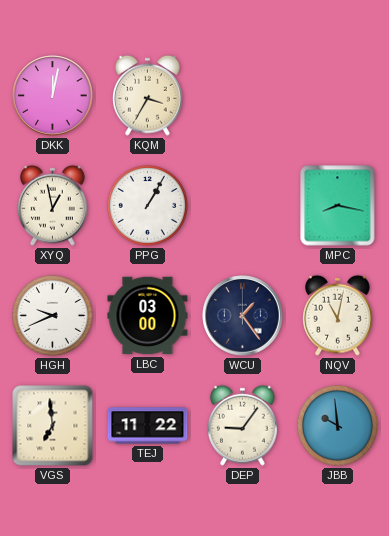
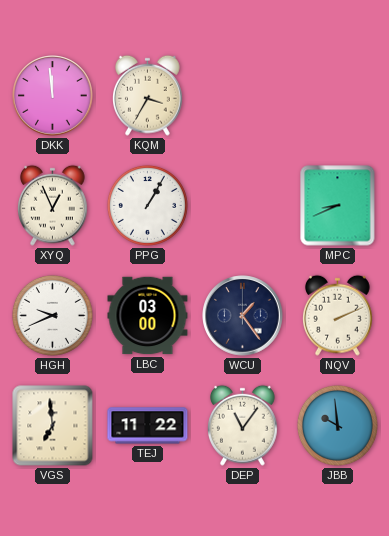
DKK: 12:02 -> 11:59 (53, 96)
XYQ: 12:58 -> 12:56 (53, 205)
MPC: 8:17 -> 8:41 (338, 206)
NQV: 11:02 -> 2:11 (338, 315)
DEP: 9:06 -> 11:06 (243, 425)
